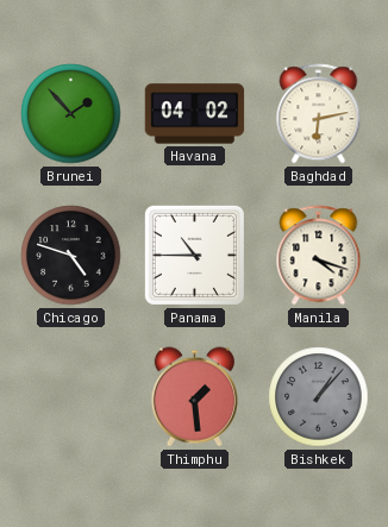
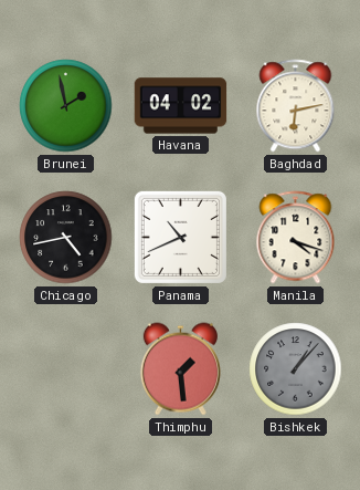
Brunei: 1:53 -> 1:58 (66, 106)
Chicago: 4:48 -> 4:43 (66, 238)
Panama: 10:45 -> 10:41 (180, 237)
